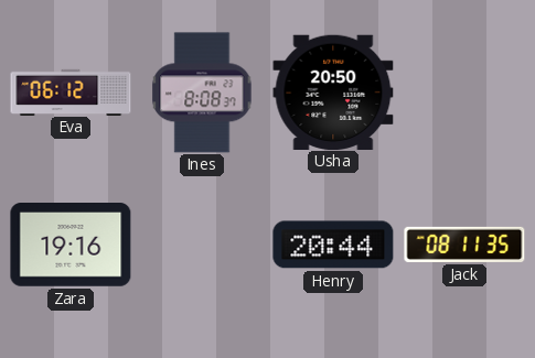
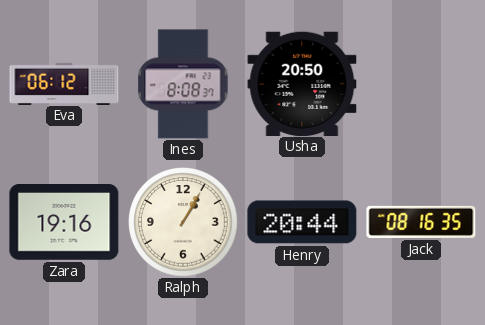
Ralph: none -> 1:05 (183, 222)
Jack: 08:11 -> 08:16 (421, 222)
